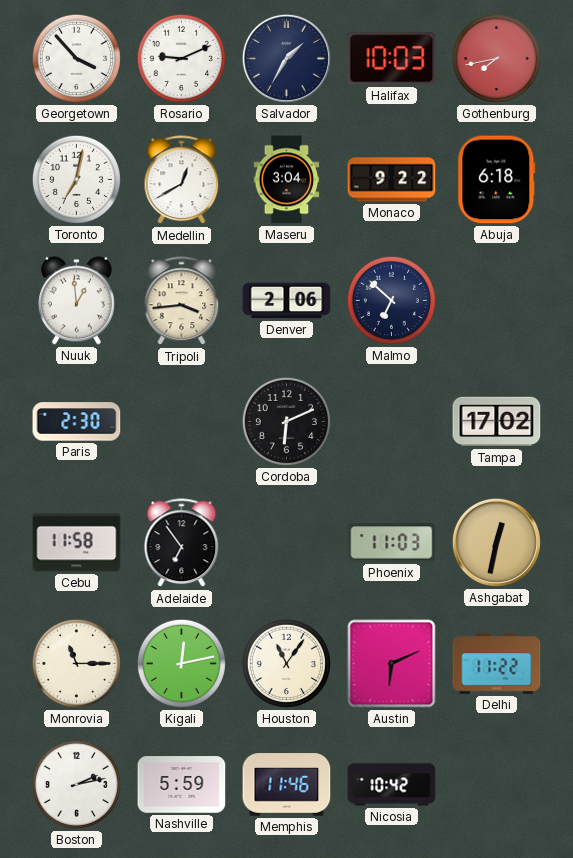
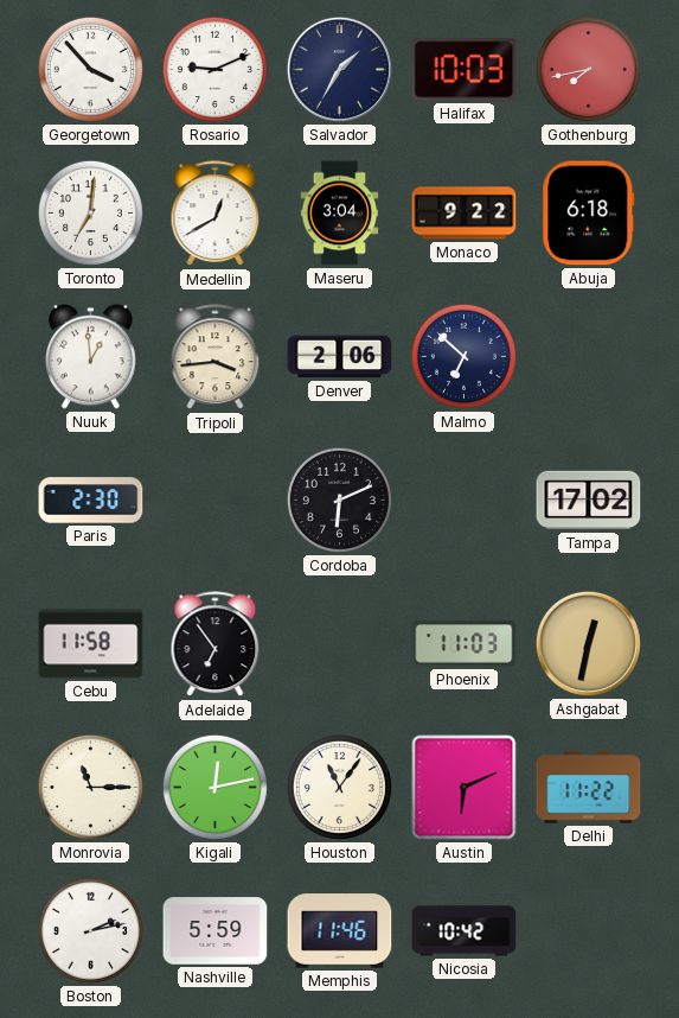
Toronto: 7:02 -> 7:01 (90, 212)
